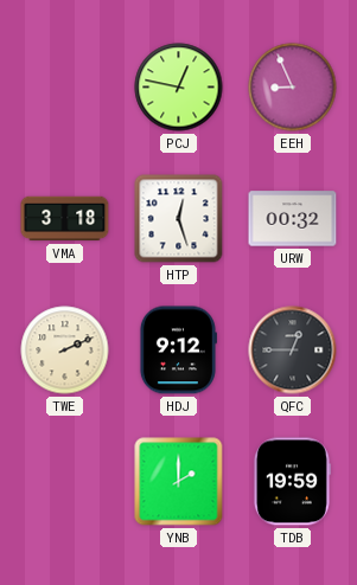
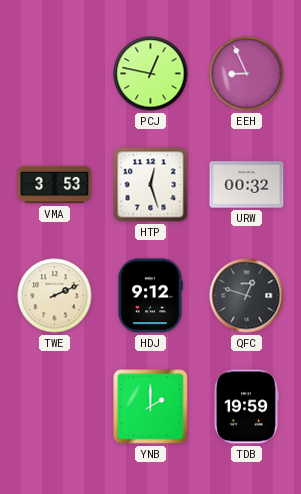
VMA: 3:18 -> 3:53 (55, 185)
QFC: 12:45 -> 12:48 (247, 296)
